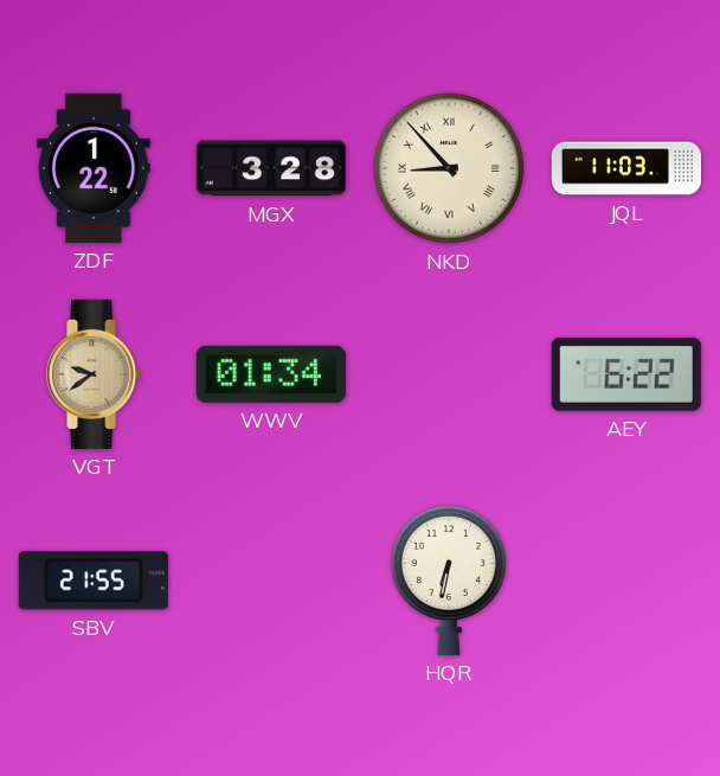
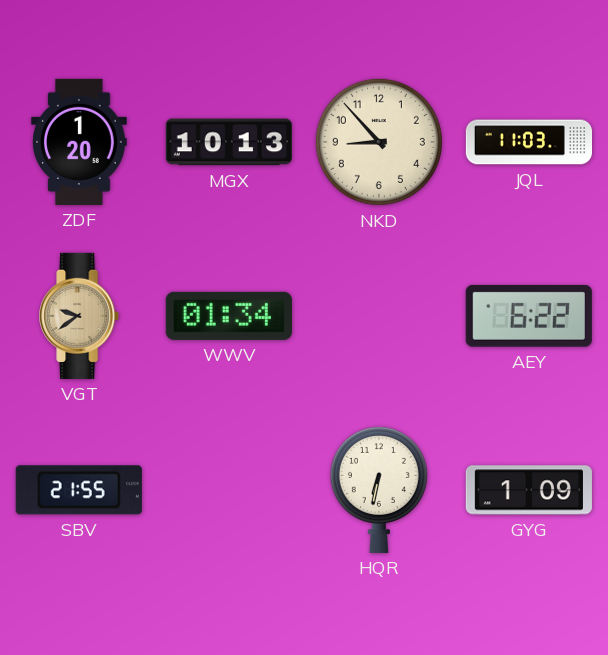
ZDF: 1:22 -> 1:20 (79, 142)
MGX: 3:28 -> 10:13 (229, 142)
NKD numerals: Roman -> Arabic (379, 142)
GYG: none -> 1:09 (529, 490)
